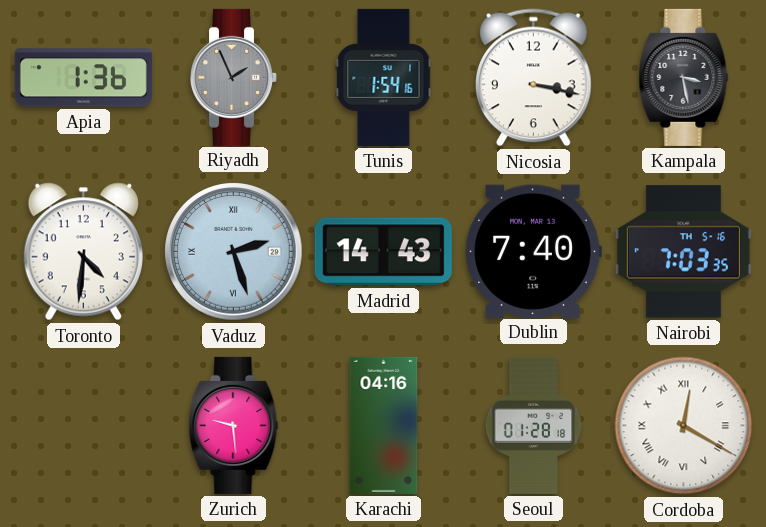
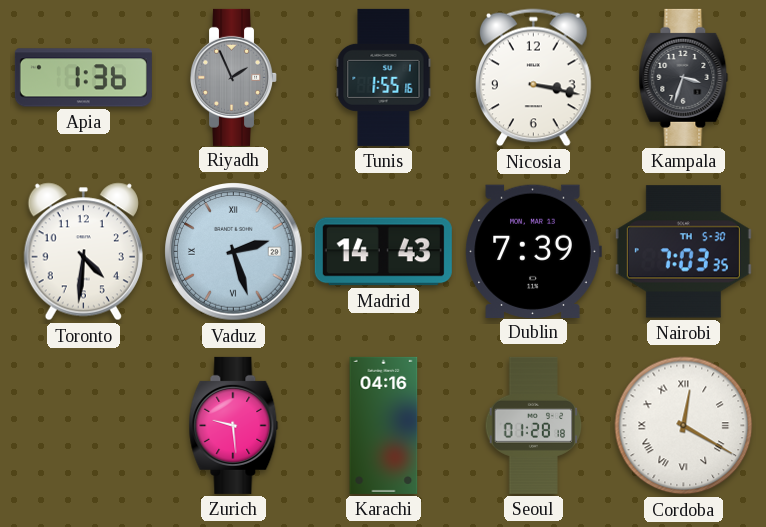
Tunis: 1:54 -> 1:55 (384, 77)
Kampala: 3:28 -> 3:33 (684, 77)
Dublin: 7:40 -> 7:39 (533, 251)
Nairobi date: TH 5-16 -> TH 5-30 (683, 252)
